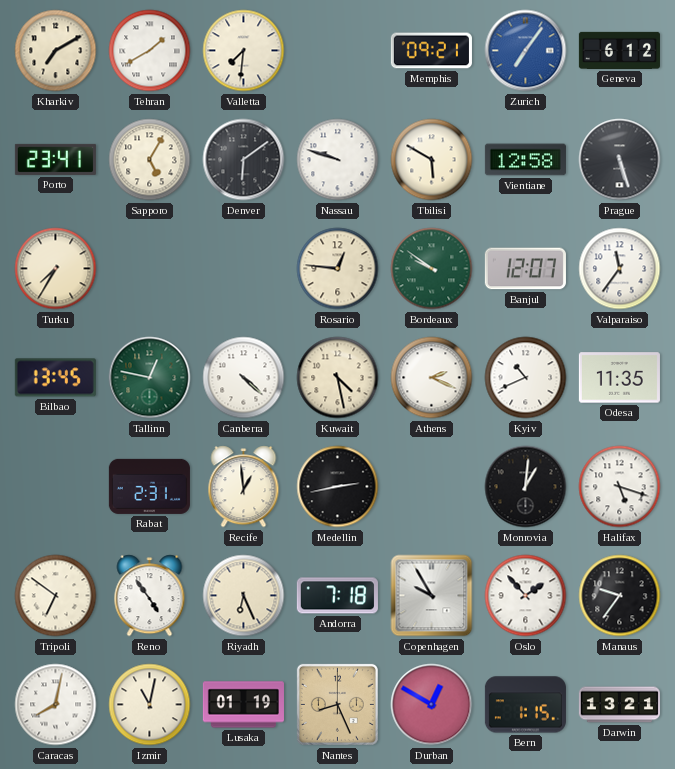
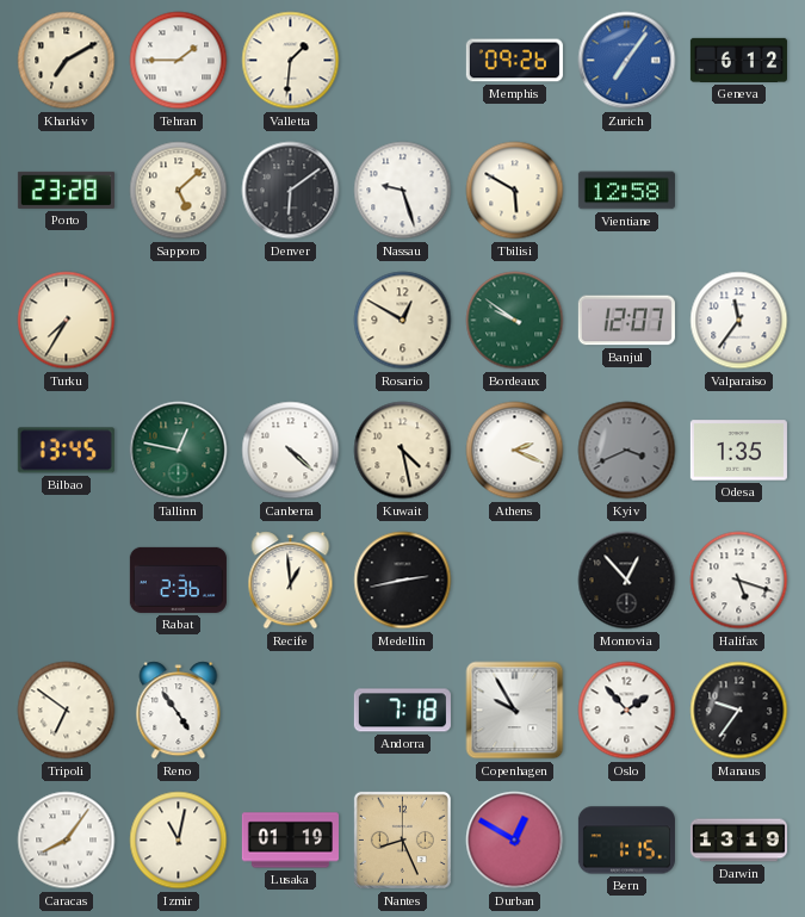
Tehran: 1:40 -> 1:45 (179, 61)
Valletta: 7:31 -> 1:31 (291, 61)
Memphis: 09:21 -> 09:26 (514, 61)
Porto: 23:41 -> 23:28 (66, 190)
Sapporo: 5:05 -> 5:08 (179, 191)
Nassau: 9:48 -> 9:27 (403, 191)
Prague: 5:27 -> none (620, 160)
Rosario: 12:46 -> 12:50 (403, 321)
Kyiv: 10:41 -> 3:41 (627, 451)
Kyiv dial: white -> grey (627, 451)
Odesa: 11:35 -> 1:35 (738, 451)
Rabat: 2:31 -> 2:36 (178, 580)
Monrovia: 1:01 -> 12:53 (627, 581)
Riyadh: 6:26 -> none (244, 596)
Caracas: 8:02 -> 8:06 (67, 841)
Darwin: 13:21 -> 13:19 (738, 841)
